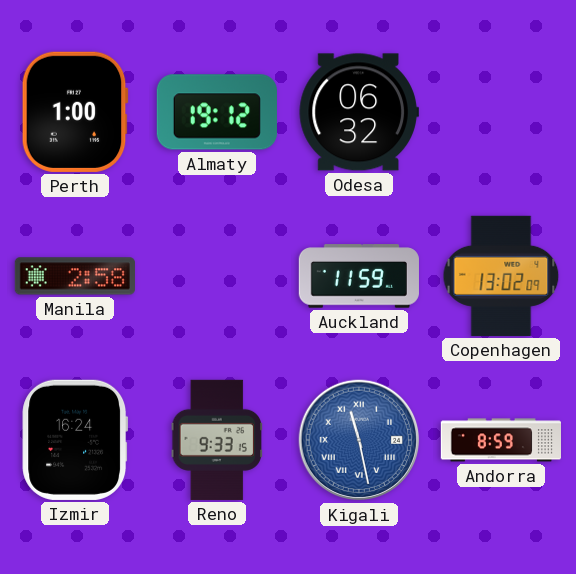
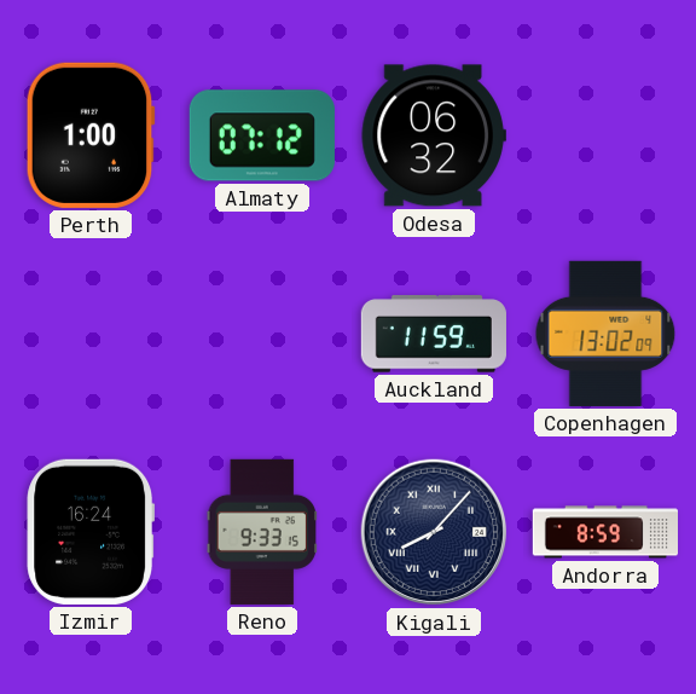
Almaty: 19:12 -> 07:12 (262, 135)
Manila: 2:58 -> none (75, 276)
Kigali: 11:28 -> 8:07 (434, 532)
Kigali dial: blue -> navy (434, 532)
